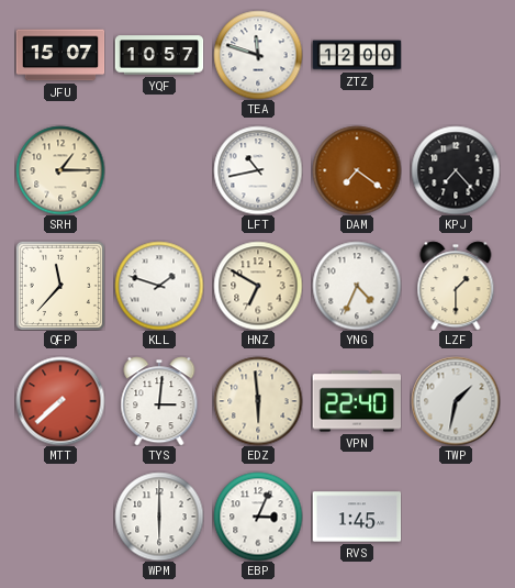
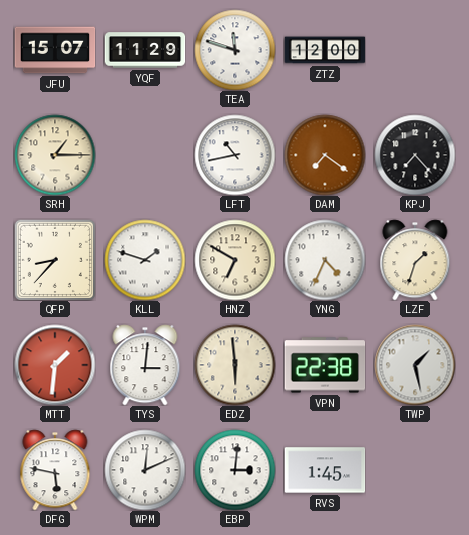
YQF: 10:57 -> 11:29 (145, 50)
QFP: 11:37 -> 8:37 (55, 260)
LZF: 1:30 -> 1:33 (415, 260)
MTT: 7:38 -> 1:31 (55, 365)
VPN: 22:40 -> 22:38 (325, 365)
TWP: 1:32 -> 1:28 (415, 365)
DFG: none -> 5:47 (55, 470)
WPM: 6:00 -> 12:11 (145, 470)
EBP: 3:04 -> 3:01 (235, 470)
